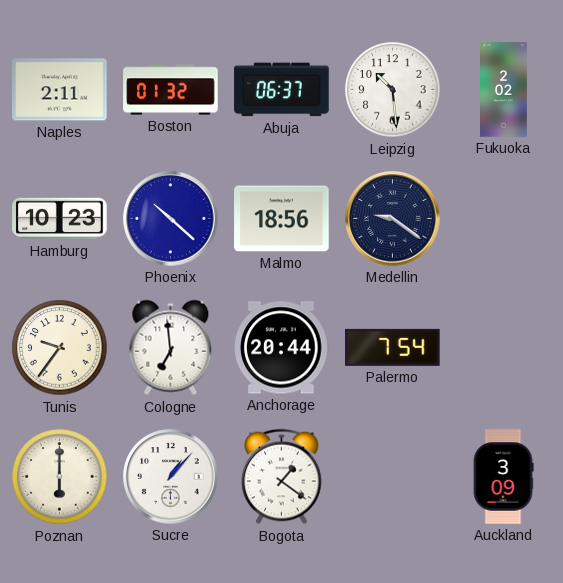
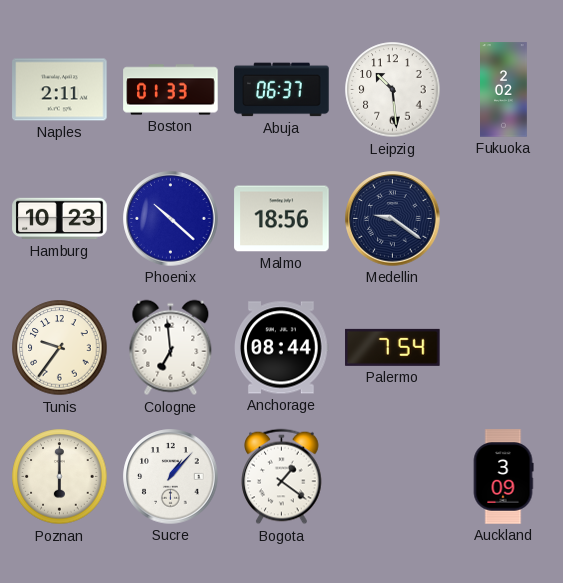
Boston: 01:32 -> 01:33 (171, 90)
Anchorage: 20:44 -> 08:44 (282, 348)
